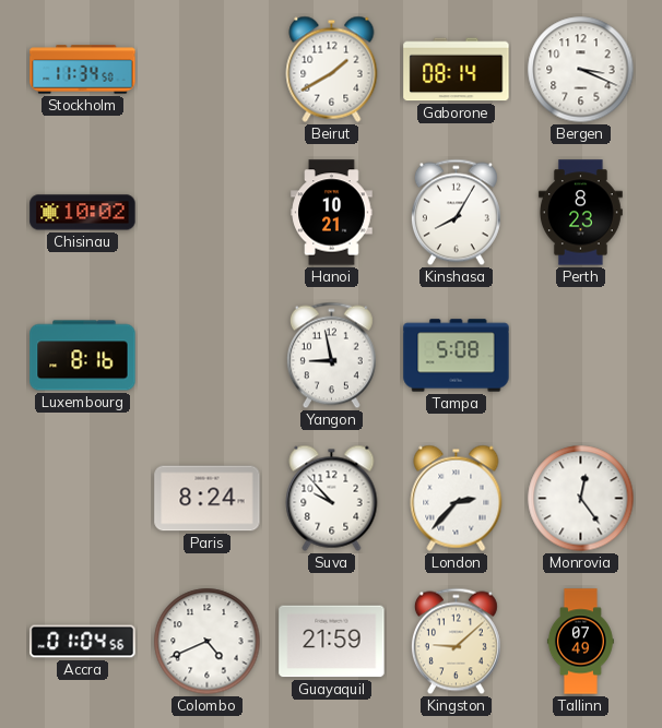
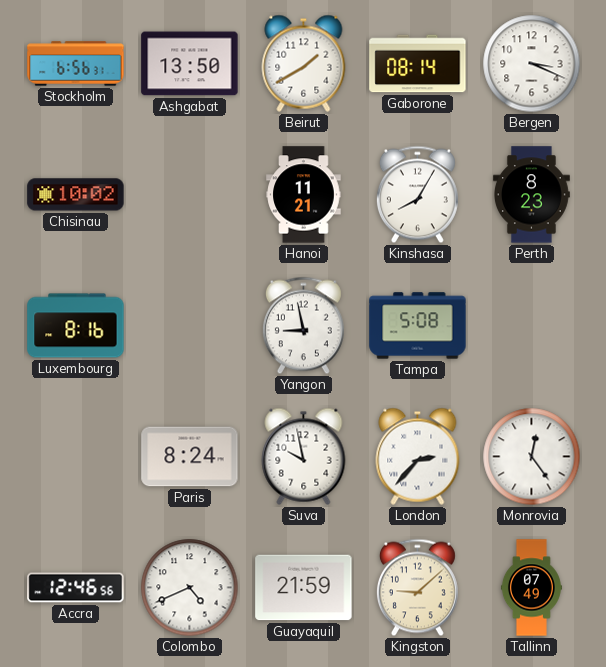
Stockholm: 11:34 -> 6:56 (76, 64)
Ashgabat: none -> 13:50 (190, 64)
Hanoi: 10:21 -> 11:21 (304, 195)
Suva: 9:53 -> 9:58 (304, 456)
Accra: 01:04 -> 12:46 (76, 588)
